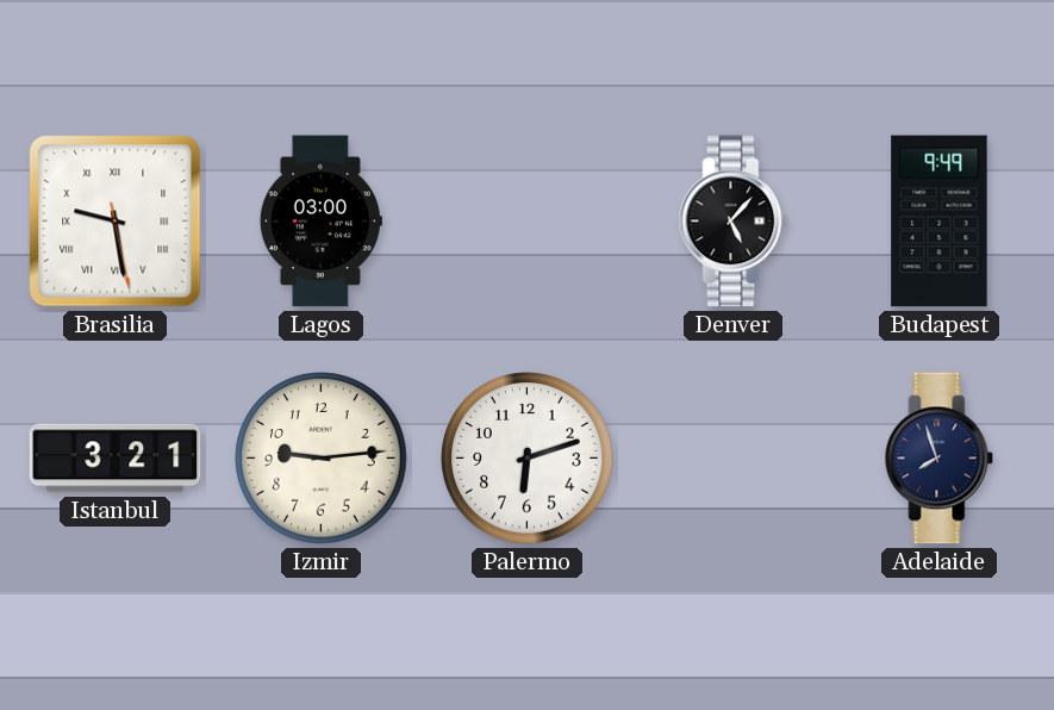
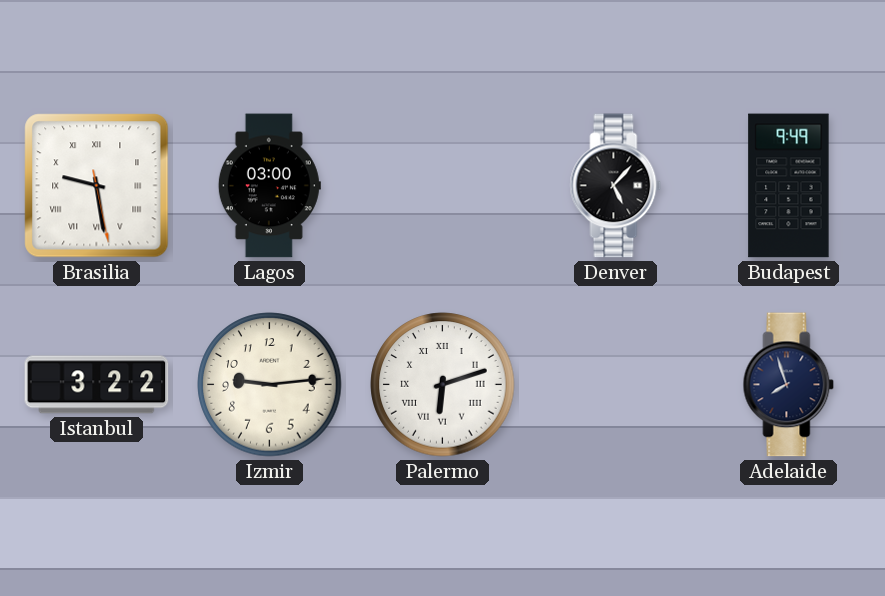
Istanbul: 3:21 -> 3:22 (97, 385)
Palermo numerals: Arabic -> Roman (443, 385)
